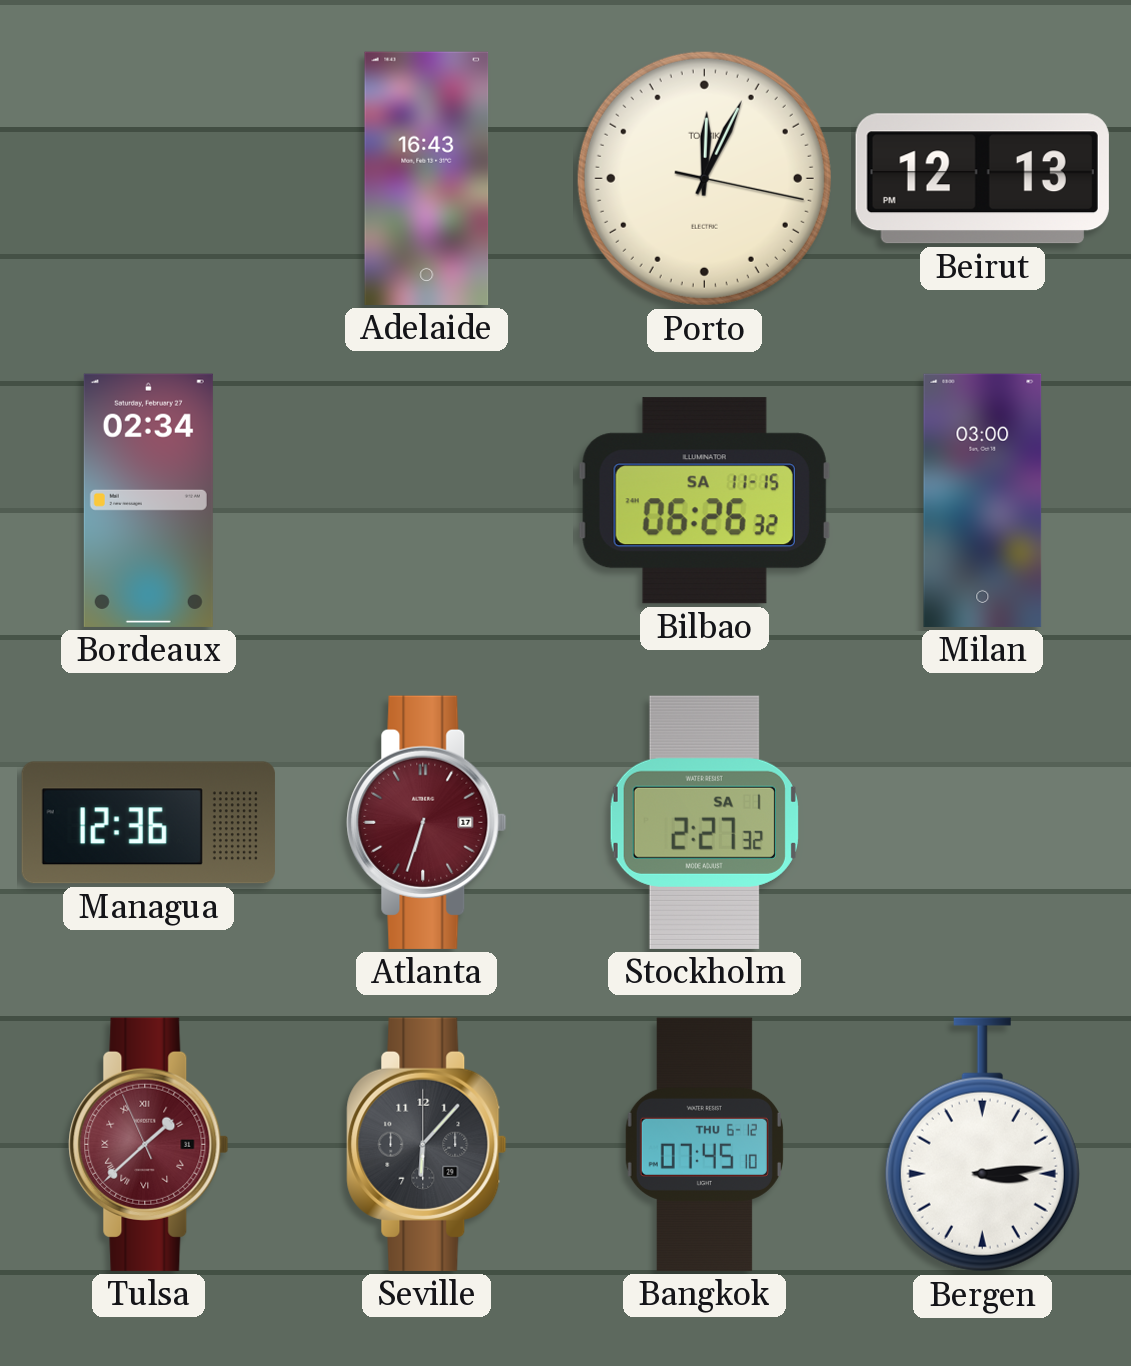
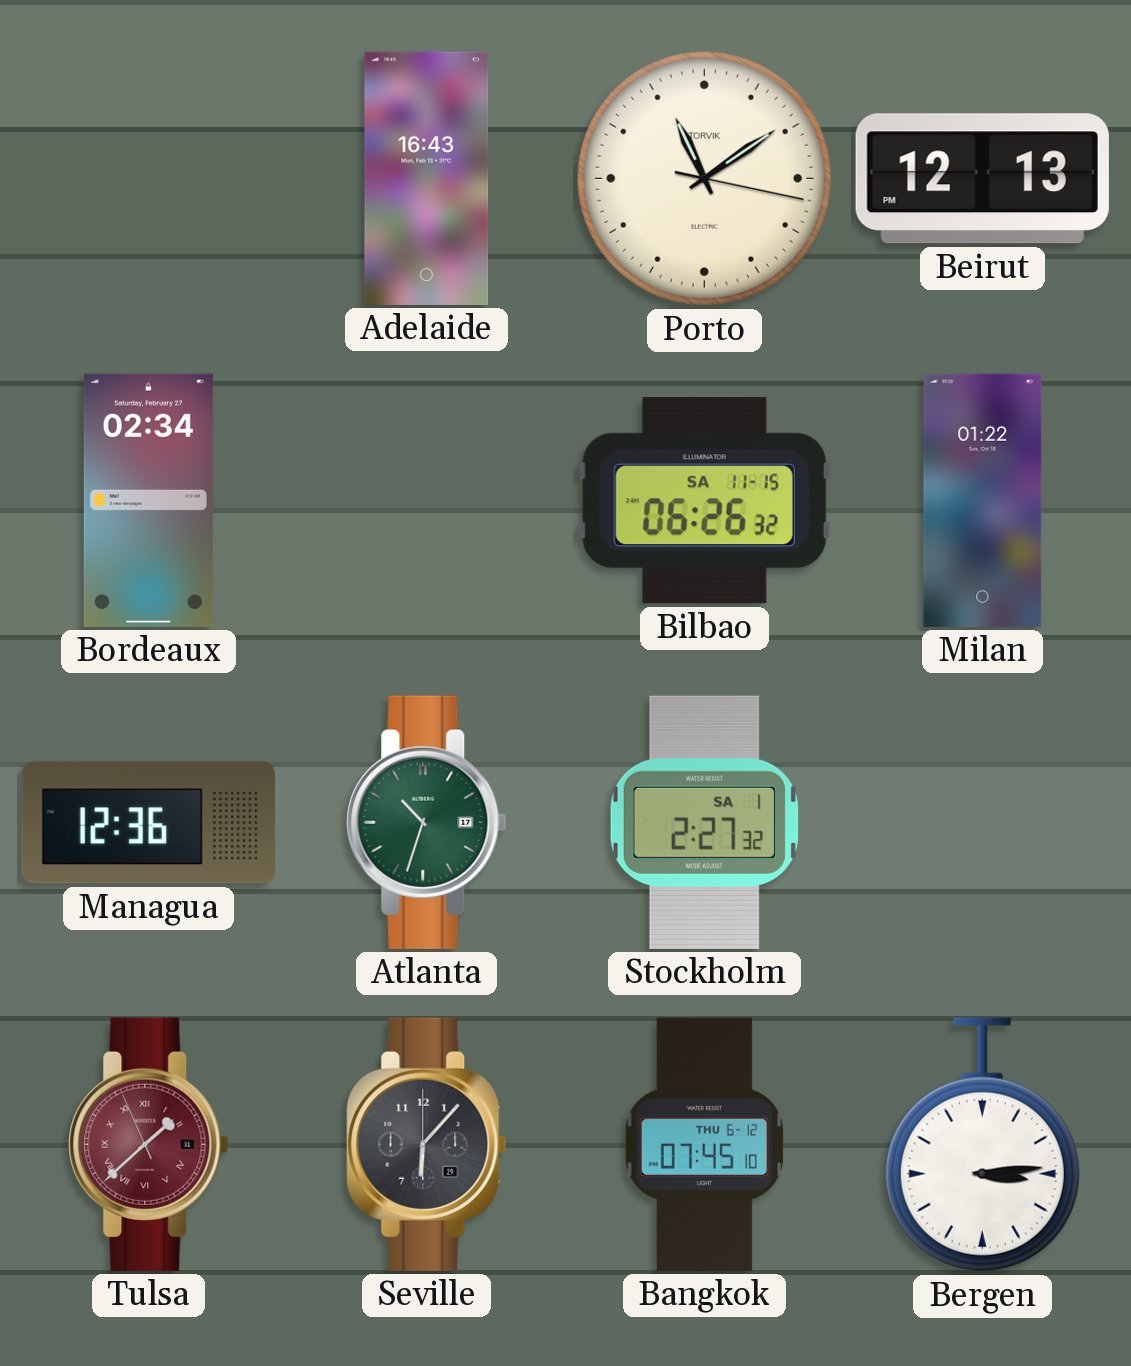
Porto: 12:04 -> 11:09 (704, 178)
Milan: 03:00 -> 01:22 (983, 500)
Atlanta: 6:33 -> 10:33 (427, 822)
Atlanta dial: burgundy -> green (427, 822)
